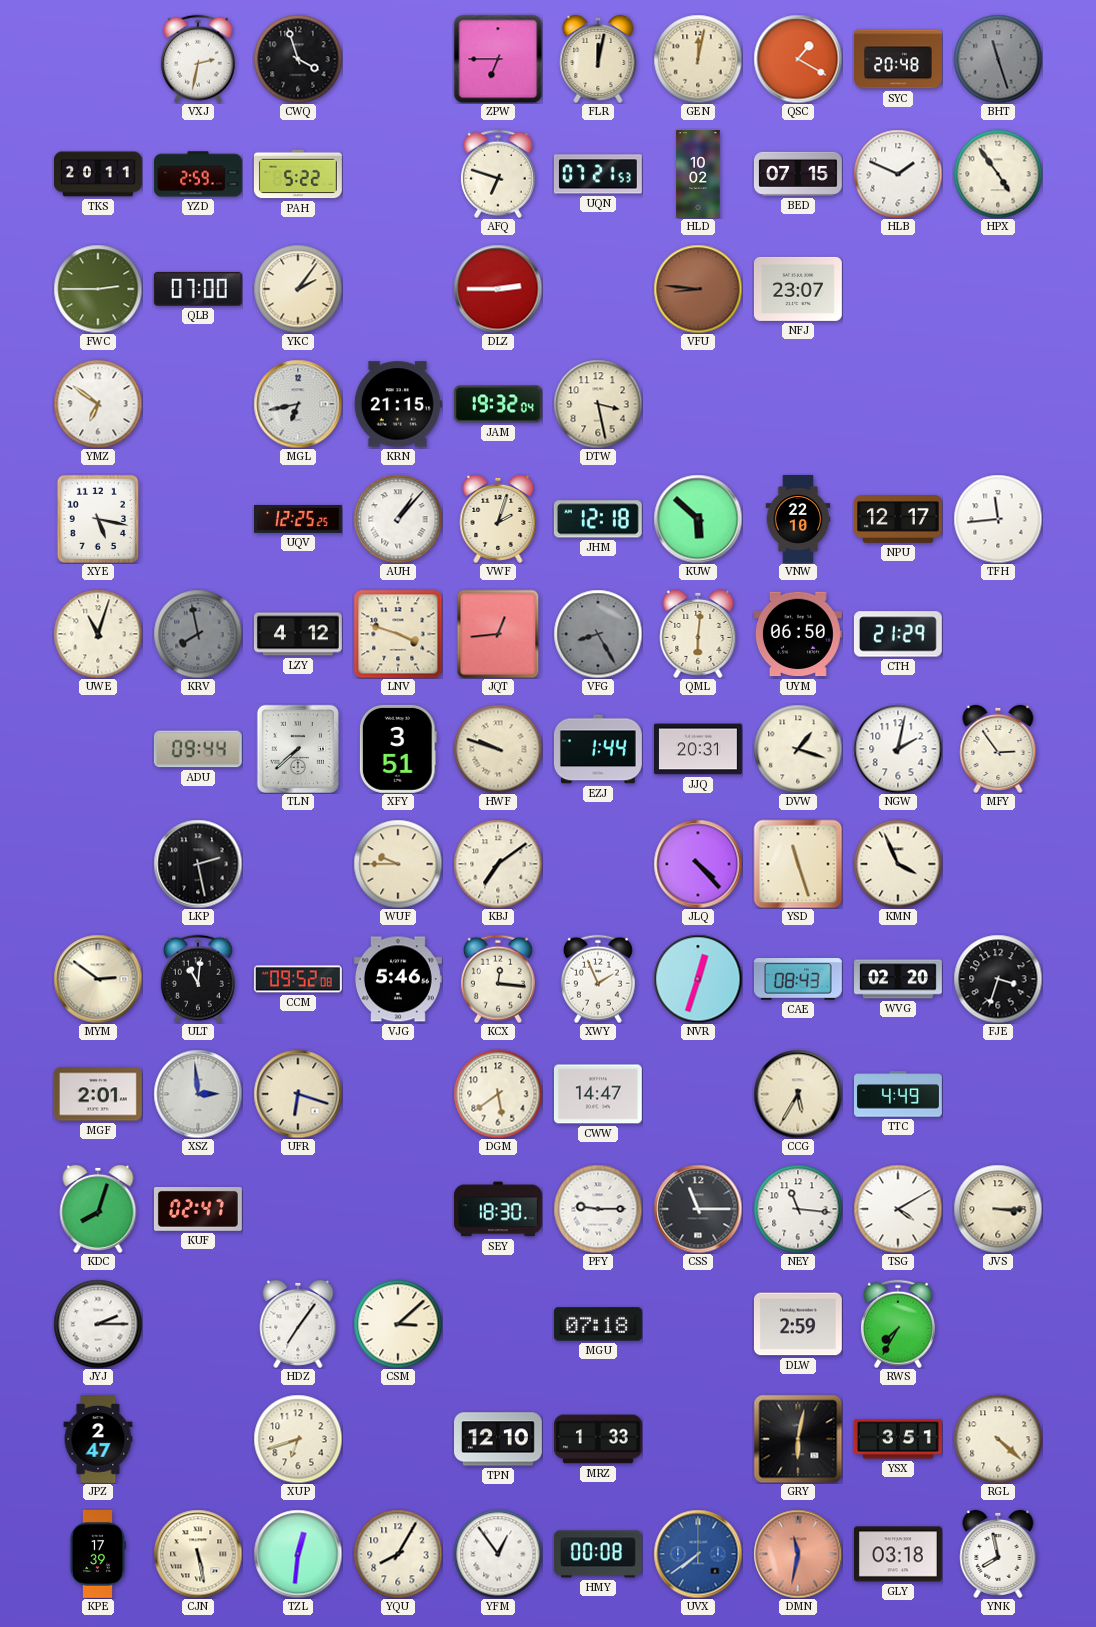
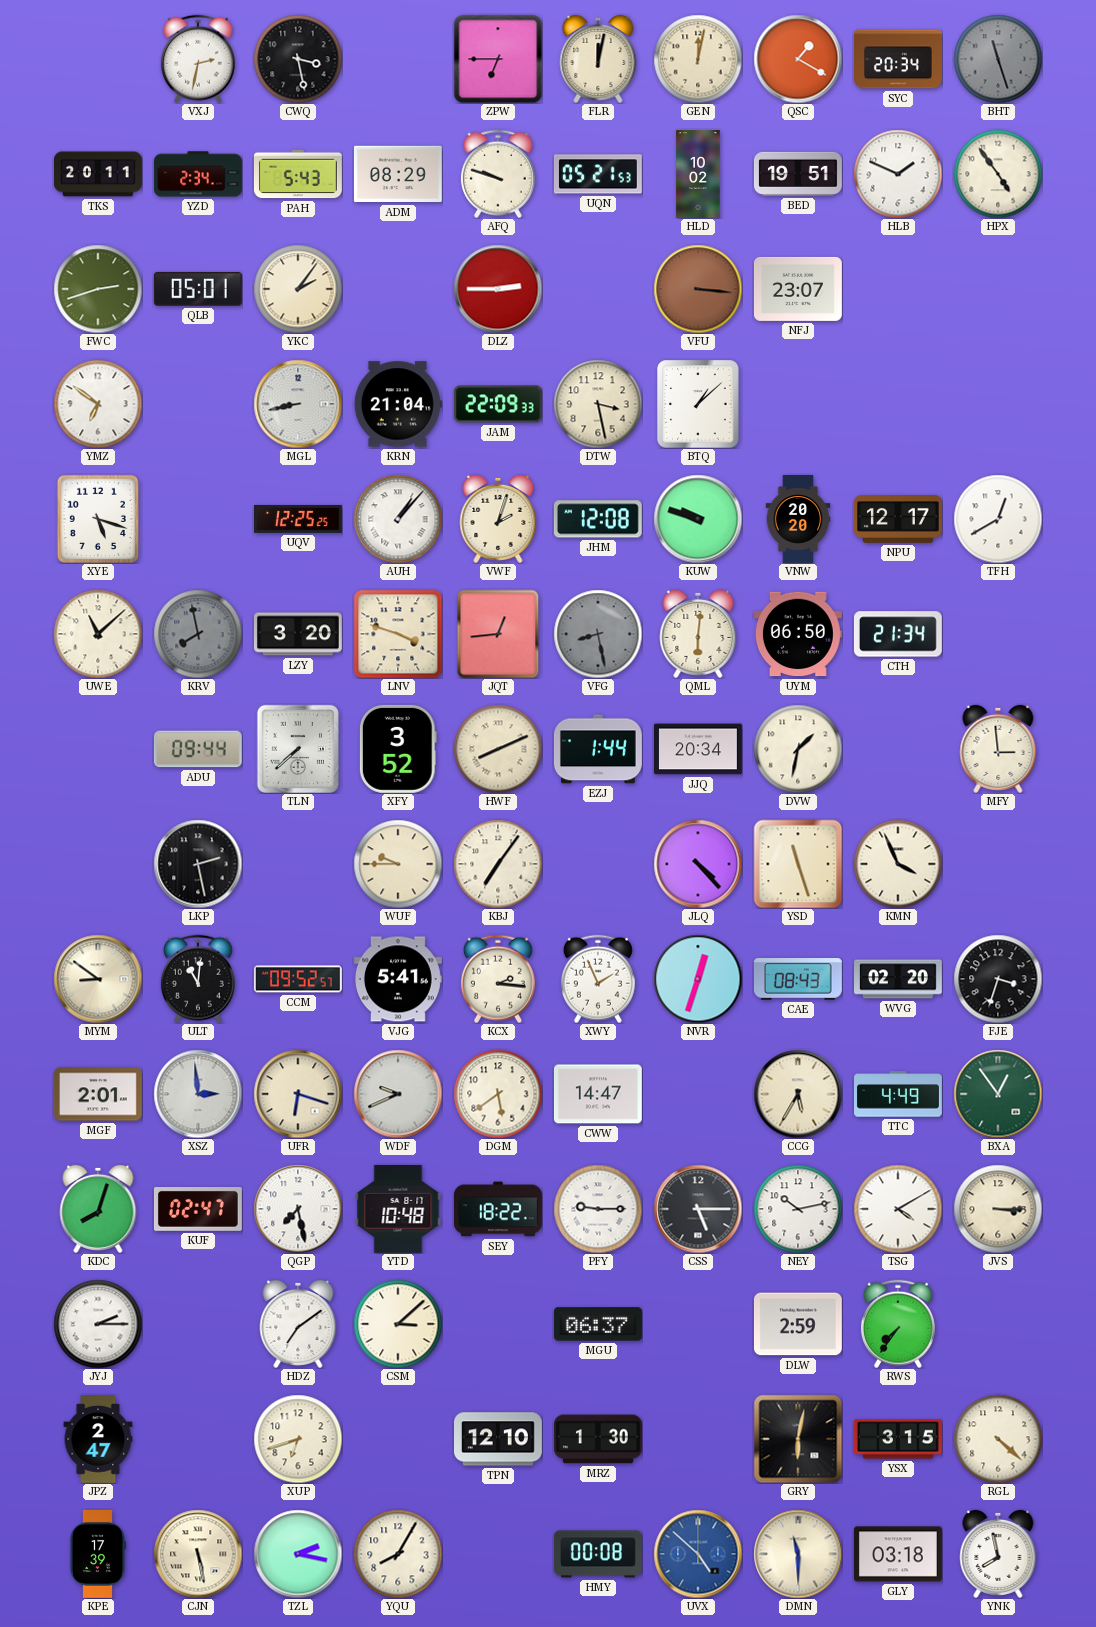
CWQ: 3:57 -> 3:28 (298, 59)
SYC: 20:48 -> 20:34 (899, 59)
YZD: 2:59 -> 2:34 (198, 174)
PAH: 5:22 -> 5:43 (298, 174)
ADM: none -> 08:29 (398, 174)
AFQ: 6:48 -> 9:48 (498, 174)
UQN: 07:21 -> 05:21 (598, 174)
BED: 07:15 -> 19:51 (798, 174)
FWC: 2:45 -> 2:42 (98, 289)
QLB: 07:00 -> 05:01 (198, 289)
VFU: 8:46 -> 3:16 (698, 289)
MGL: 6:43 -> 8:43 (298, 404)
KRN: 21:15 -> 21:04 (398, 404)
JAM: 19:32 -> 22:09 (498, 404)
BTQ: none -> 1:08 (698, 404)
XYE: 5:17 -> 5:18 (98, 519)
JHM: 12:18 -> 12:08 (598, 519)
KUW: 5:52 -> 9:48 (698, 519)
VNW: 22:10 -> 20:20 (798, 520)
TFH: 11:44 -> 12:40 (998, 519)
UWE: 11:03 -> 11:08 (98, 634)
LZY: 4:12 -> 3:20 (298, 634)
VFG: 8:25 -> 8:28 (598, 634)
CTH: 21:29 -> 21:34 (898, 634)
XFY: 3:51 -> 3:52 (398, 749)
HWF: 9:48 -> 8:11 (498, 749)
JJQ: 20:31 -> 20:34 (698, 749)
DVW: 1:18 -> 1:32 (798, 749)
NGW: 2:02 -> none (898, 749)
MFY: 2:54 -> 2:59 (998, 749)
KBJ: 7:09 -> 7:06 (498, 864)
MYM: 2:51 -> 8:51 (98, 979)
CCM: 09:52:08 -> 09:52:57 (298, 979)
VJG: 5:46 -> 5:41 (398, 979)
KCX: 12:16 -> 2:16 (498, 979)
WDF: none -> 9:41 (398, 1094)
BXA: none -> 12:54 (998, 1094)
QGP: none -> 7:28 (298, 1209)
YTD: none -> 10:48 (398, 1209)
SEY: 18:30 -> 18:22 (498, 1209)
CSS: 11:15 -> 5:15 (698, 1209)
NEY: 11:16 -> 10:13 (798, 1209)
HDZ: 7:06 -> 7:09 (298, 1324)
MGU: 07:18 -> 06:37 (598, 1324)
RWS: 7:35 -> 7:36 (898, 1324)
MRZ: 1:33 -> 1:30 (598, 1439)
YSX: 3:51 -> 3:15 (898, 1439)
TZL: 12:31 -> 2:17 (298, 1554)
YFM: 12:54 -> none (498, 1554)
UVX: 7:39 -> 4:52 (698, 1554)
DMN: 11:32 -> 11:30 (798, 1554)
DMN dial: salmon -> cream (798, 1554)
